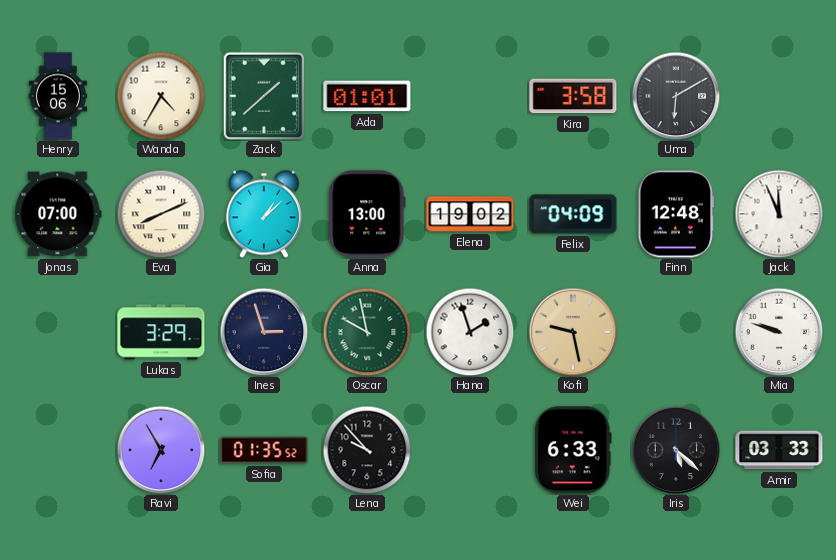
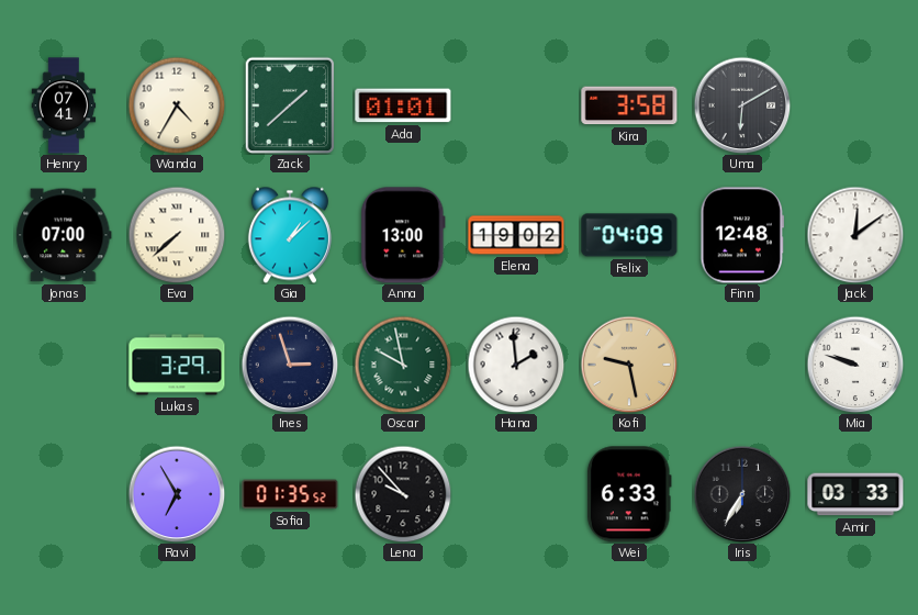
Henry: 15:06 -> 07:41 (64, 105)
Eva: 8:11 -> 7:38 (177, 235)
Jack: 11:56 -> 12:09 (855, 235)
Hana: 1:57 -> 1:59 (516, 365)
Iris: 5:22 -> 6:35 (742, 494)
